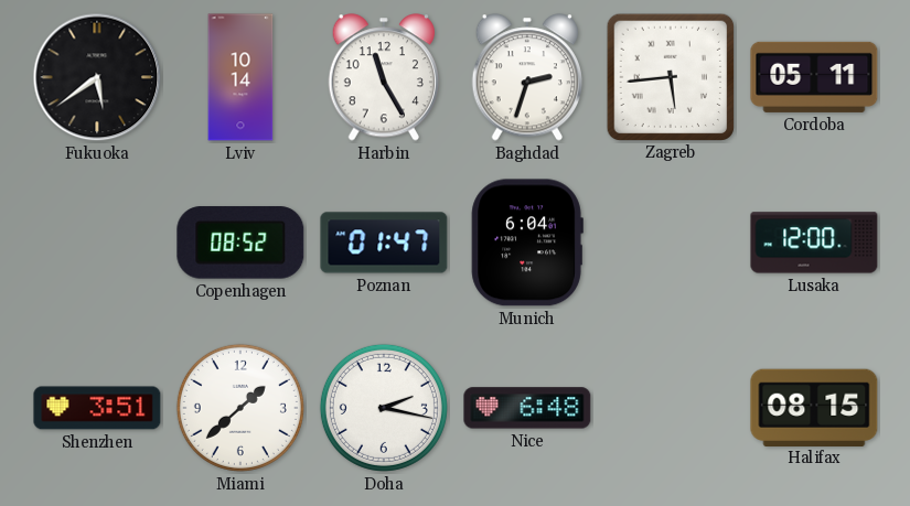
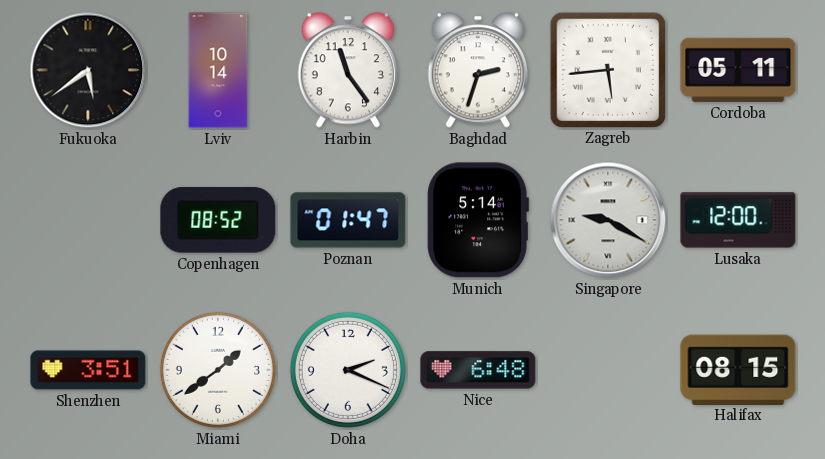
Harbin: 11:25 -> 11:24 (347, 70)
Munich: 6:04 -> 5:14 (478, 220)
Singapore: none -> 9:20 (608, 220)
Miami: 1:38 -> 1:39 (218, 370)
Doha: 2:17 -> 2:19 (348, 370)
